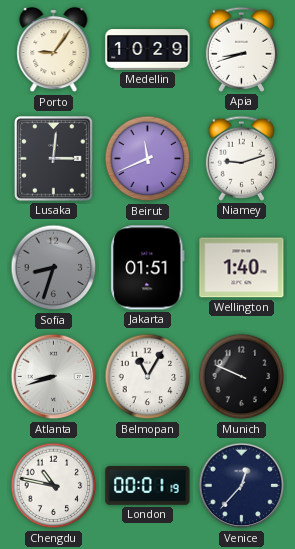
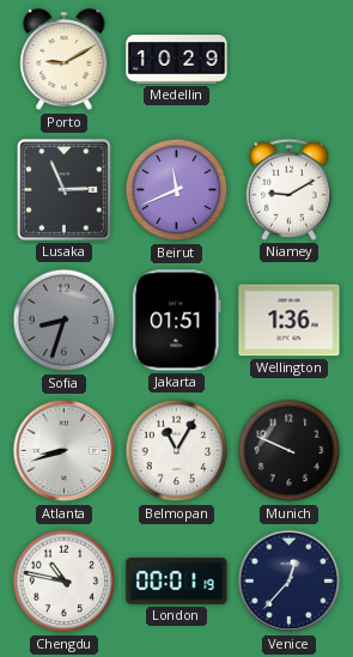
Porto: 9:06 -> 9:10 (65, 60)
Apia: 8:42 -> none (241, 49)
Lusaka: 3:01 -> 2:56 (65, 190)
Niamey: 9:12 -> 9:10 (288, 189)
Wellington: 1:40 -> 1:36 (290, 321)
